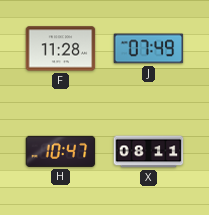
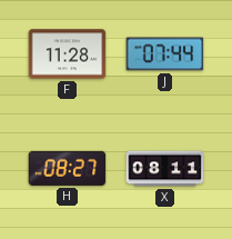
J: 07:49 -> 07:44 (165, 54)
H: 10:47 -> 08:27 (68, 168)
